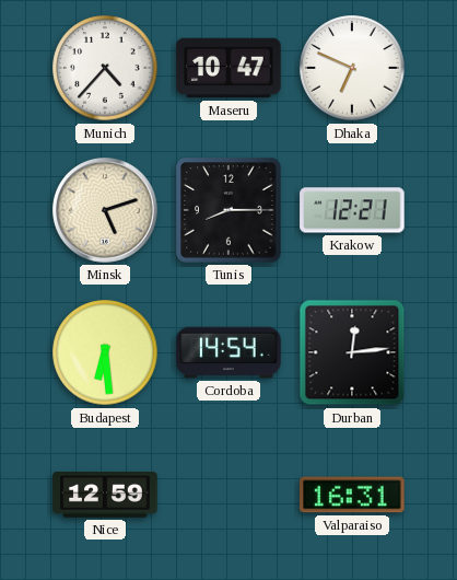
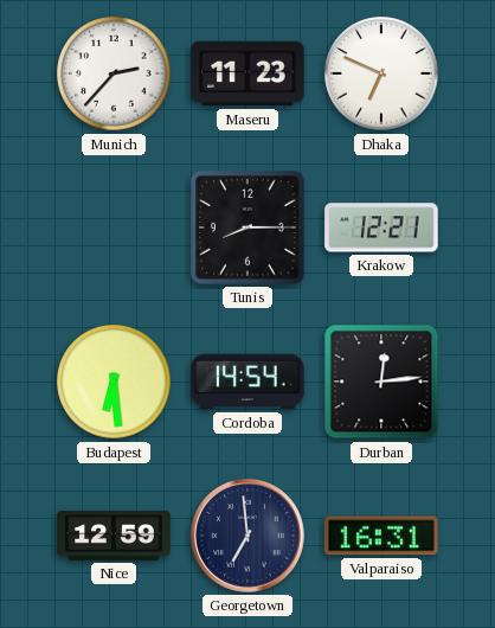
Munich: 4:37 -> 2:37 (114, 73)
Maseru: 10:47 -> 11:23 (247, 73)
Minsk: 5:12 -> none (106, 211)
Georgetown: none -> 6:59 (249, 537)
